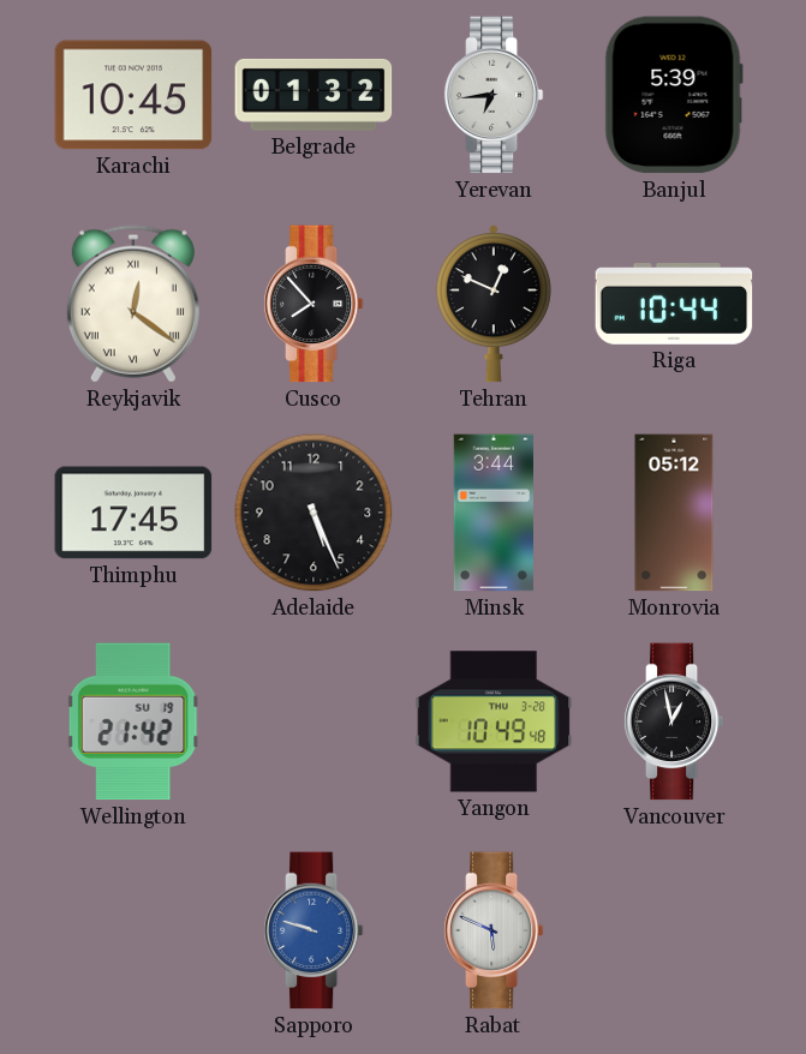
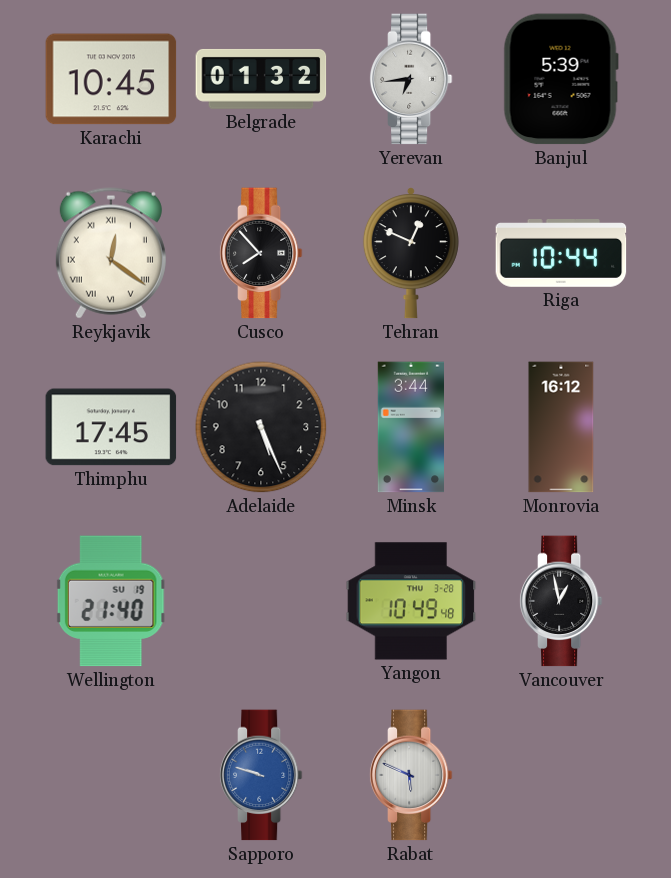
Monrovia: 05:12 -> 16:12 (561, 427)
Wellington: 21:42 -> 21:40 (111, 601)
